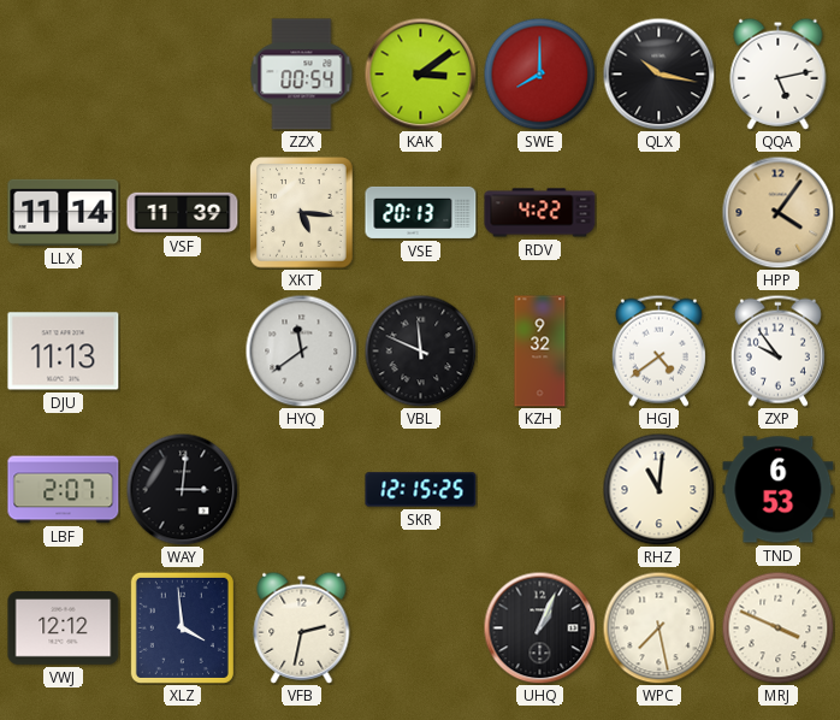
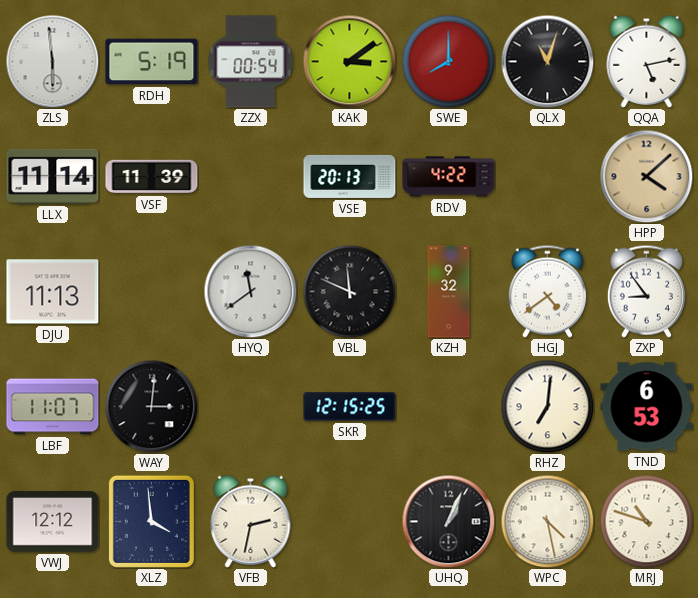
ZLS: none -> 5:59 (52, 61)
RDH: none -> 5:19 (152, 62)
QLX: 10:17 -> 11:03 (547, 61)
XKT: 5:16 -> none (302, 213)
HPP: 4:06 -> 4:08 (646, 176)
ZXP: 9:54 -> 8:54 (646, 291)
LBF: 2:07 -> 11:07 (53, 407)
RHZ: 11:01 -> 7:01 (547, 406)
WPC: 7:28 -> 4:28 (547, 521)
MRJ: 3:49 -> 10:48 (646, 521)
